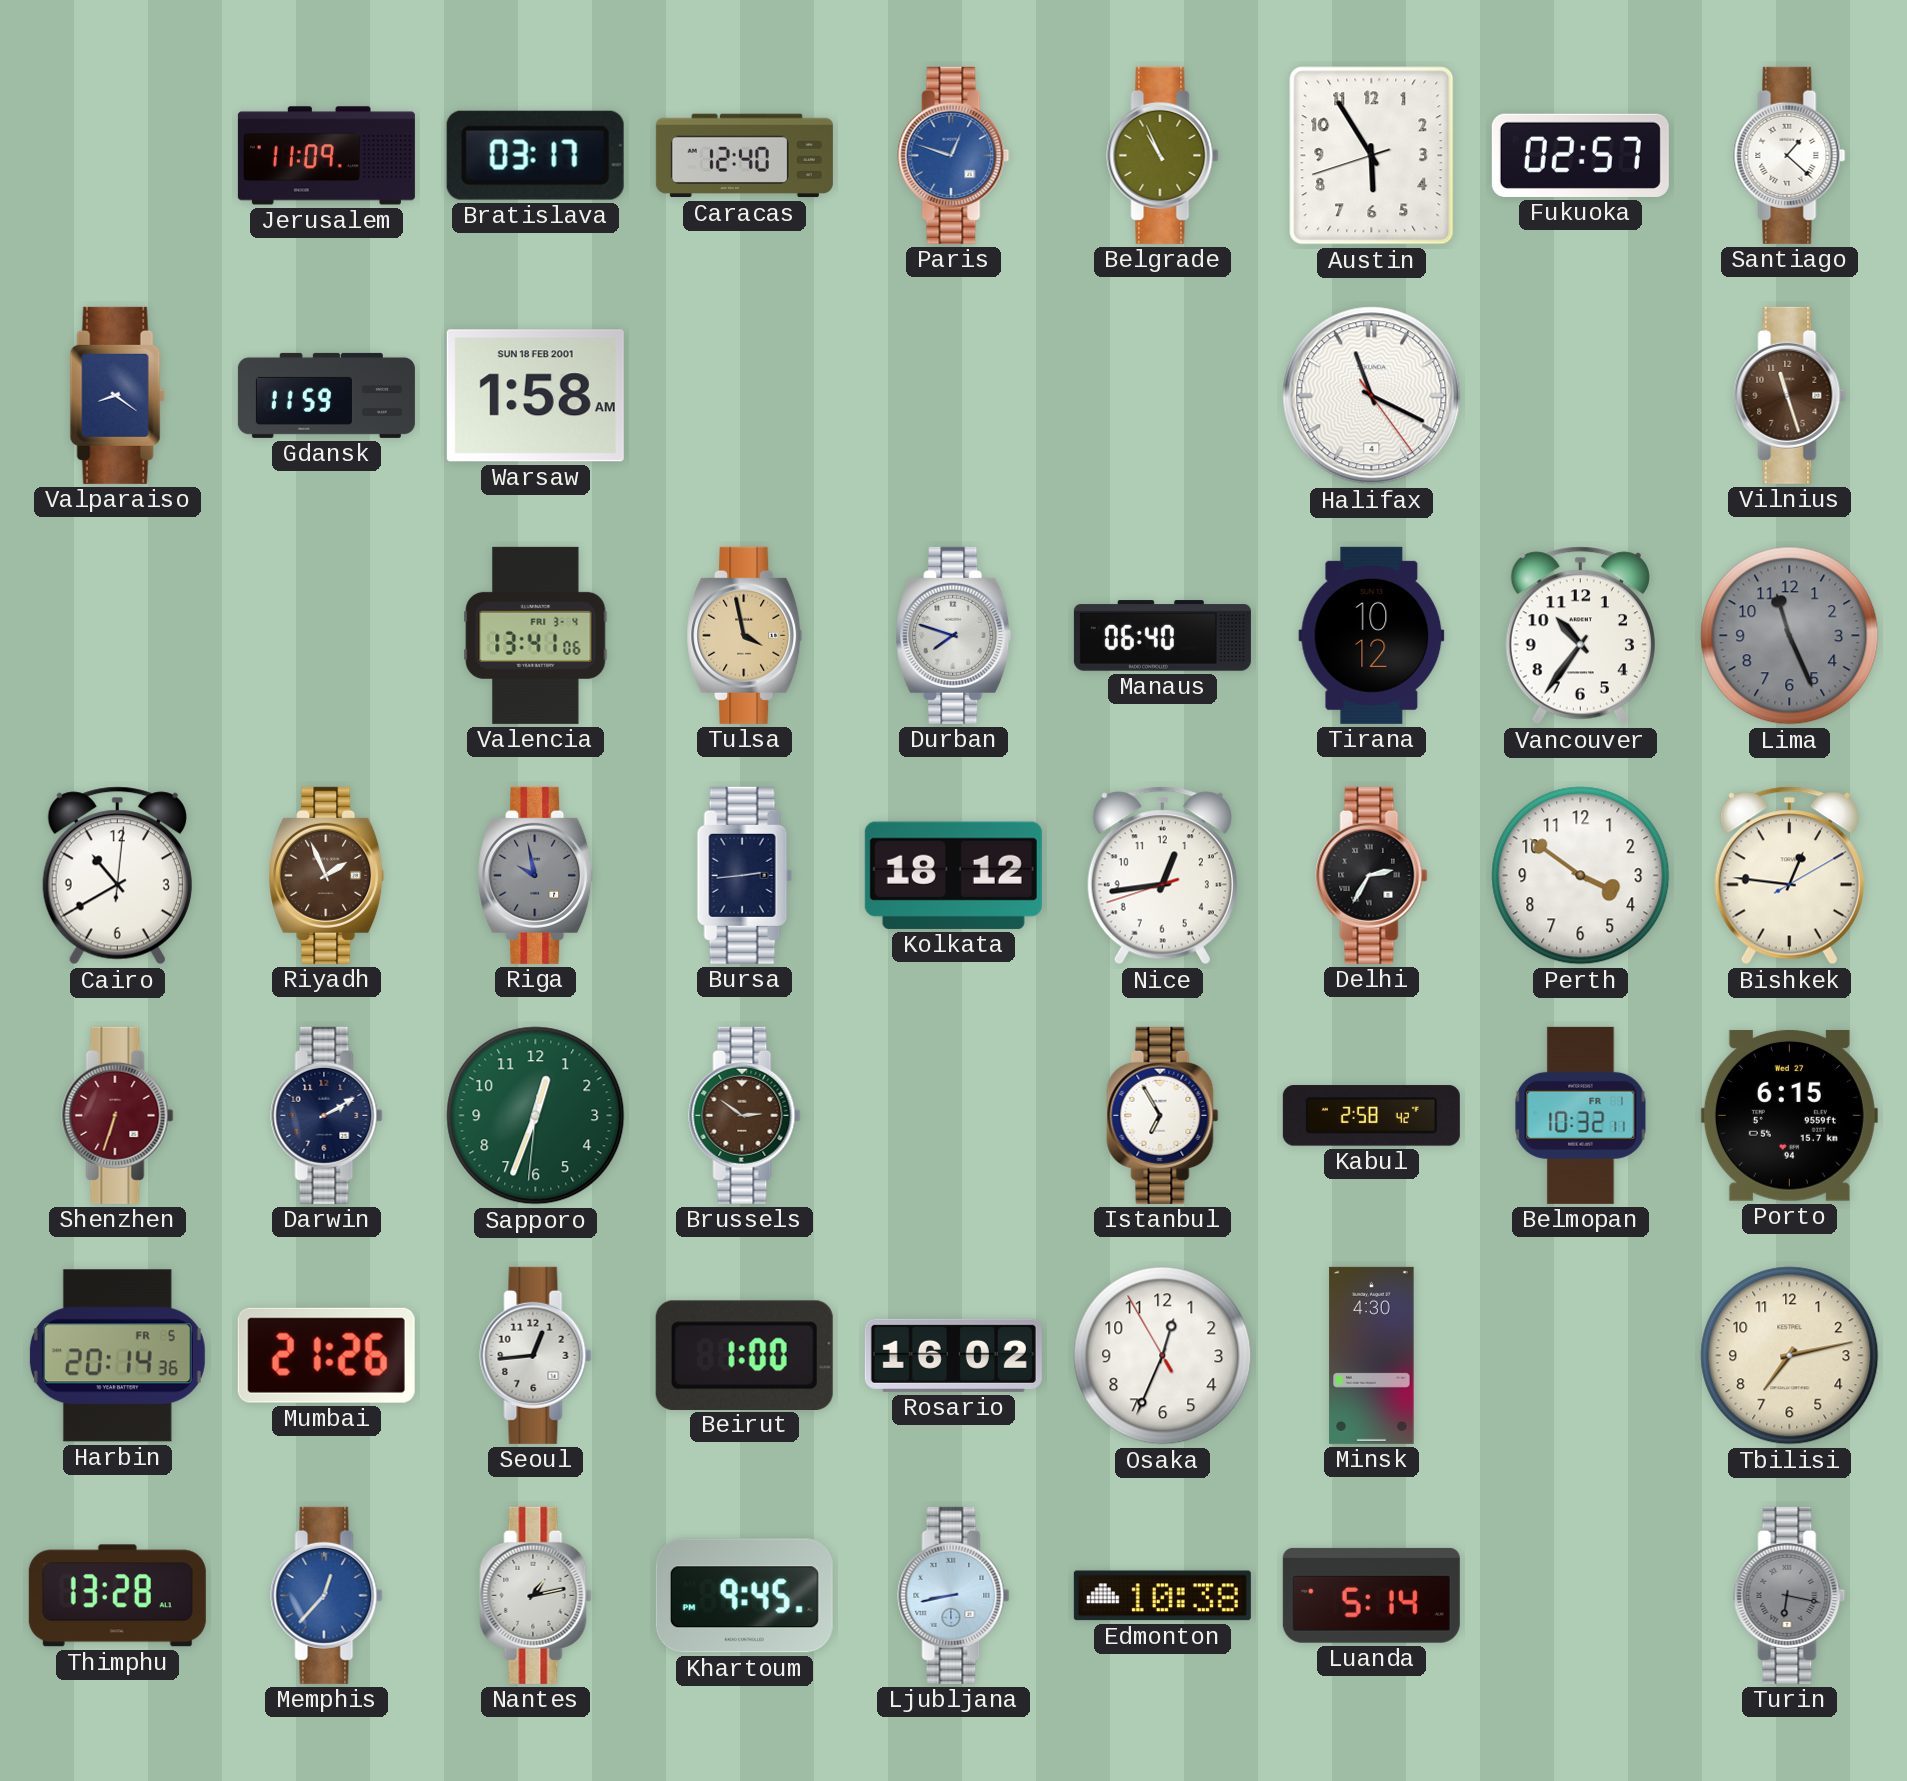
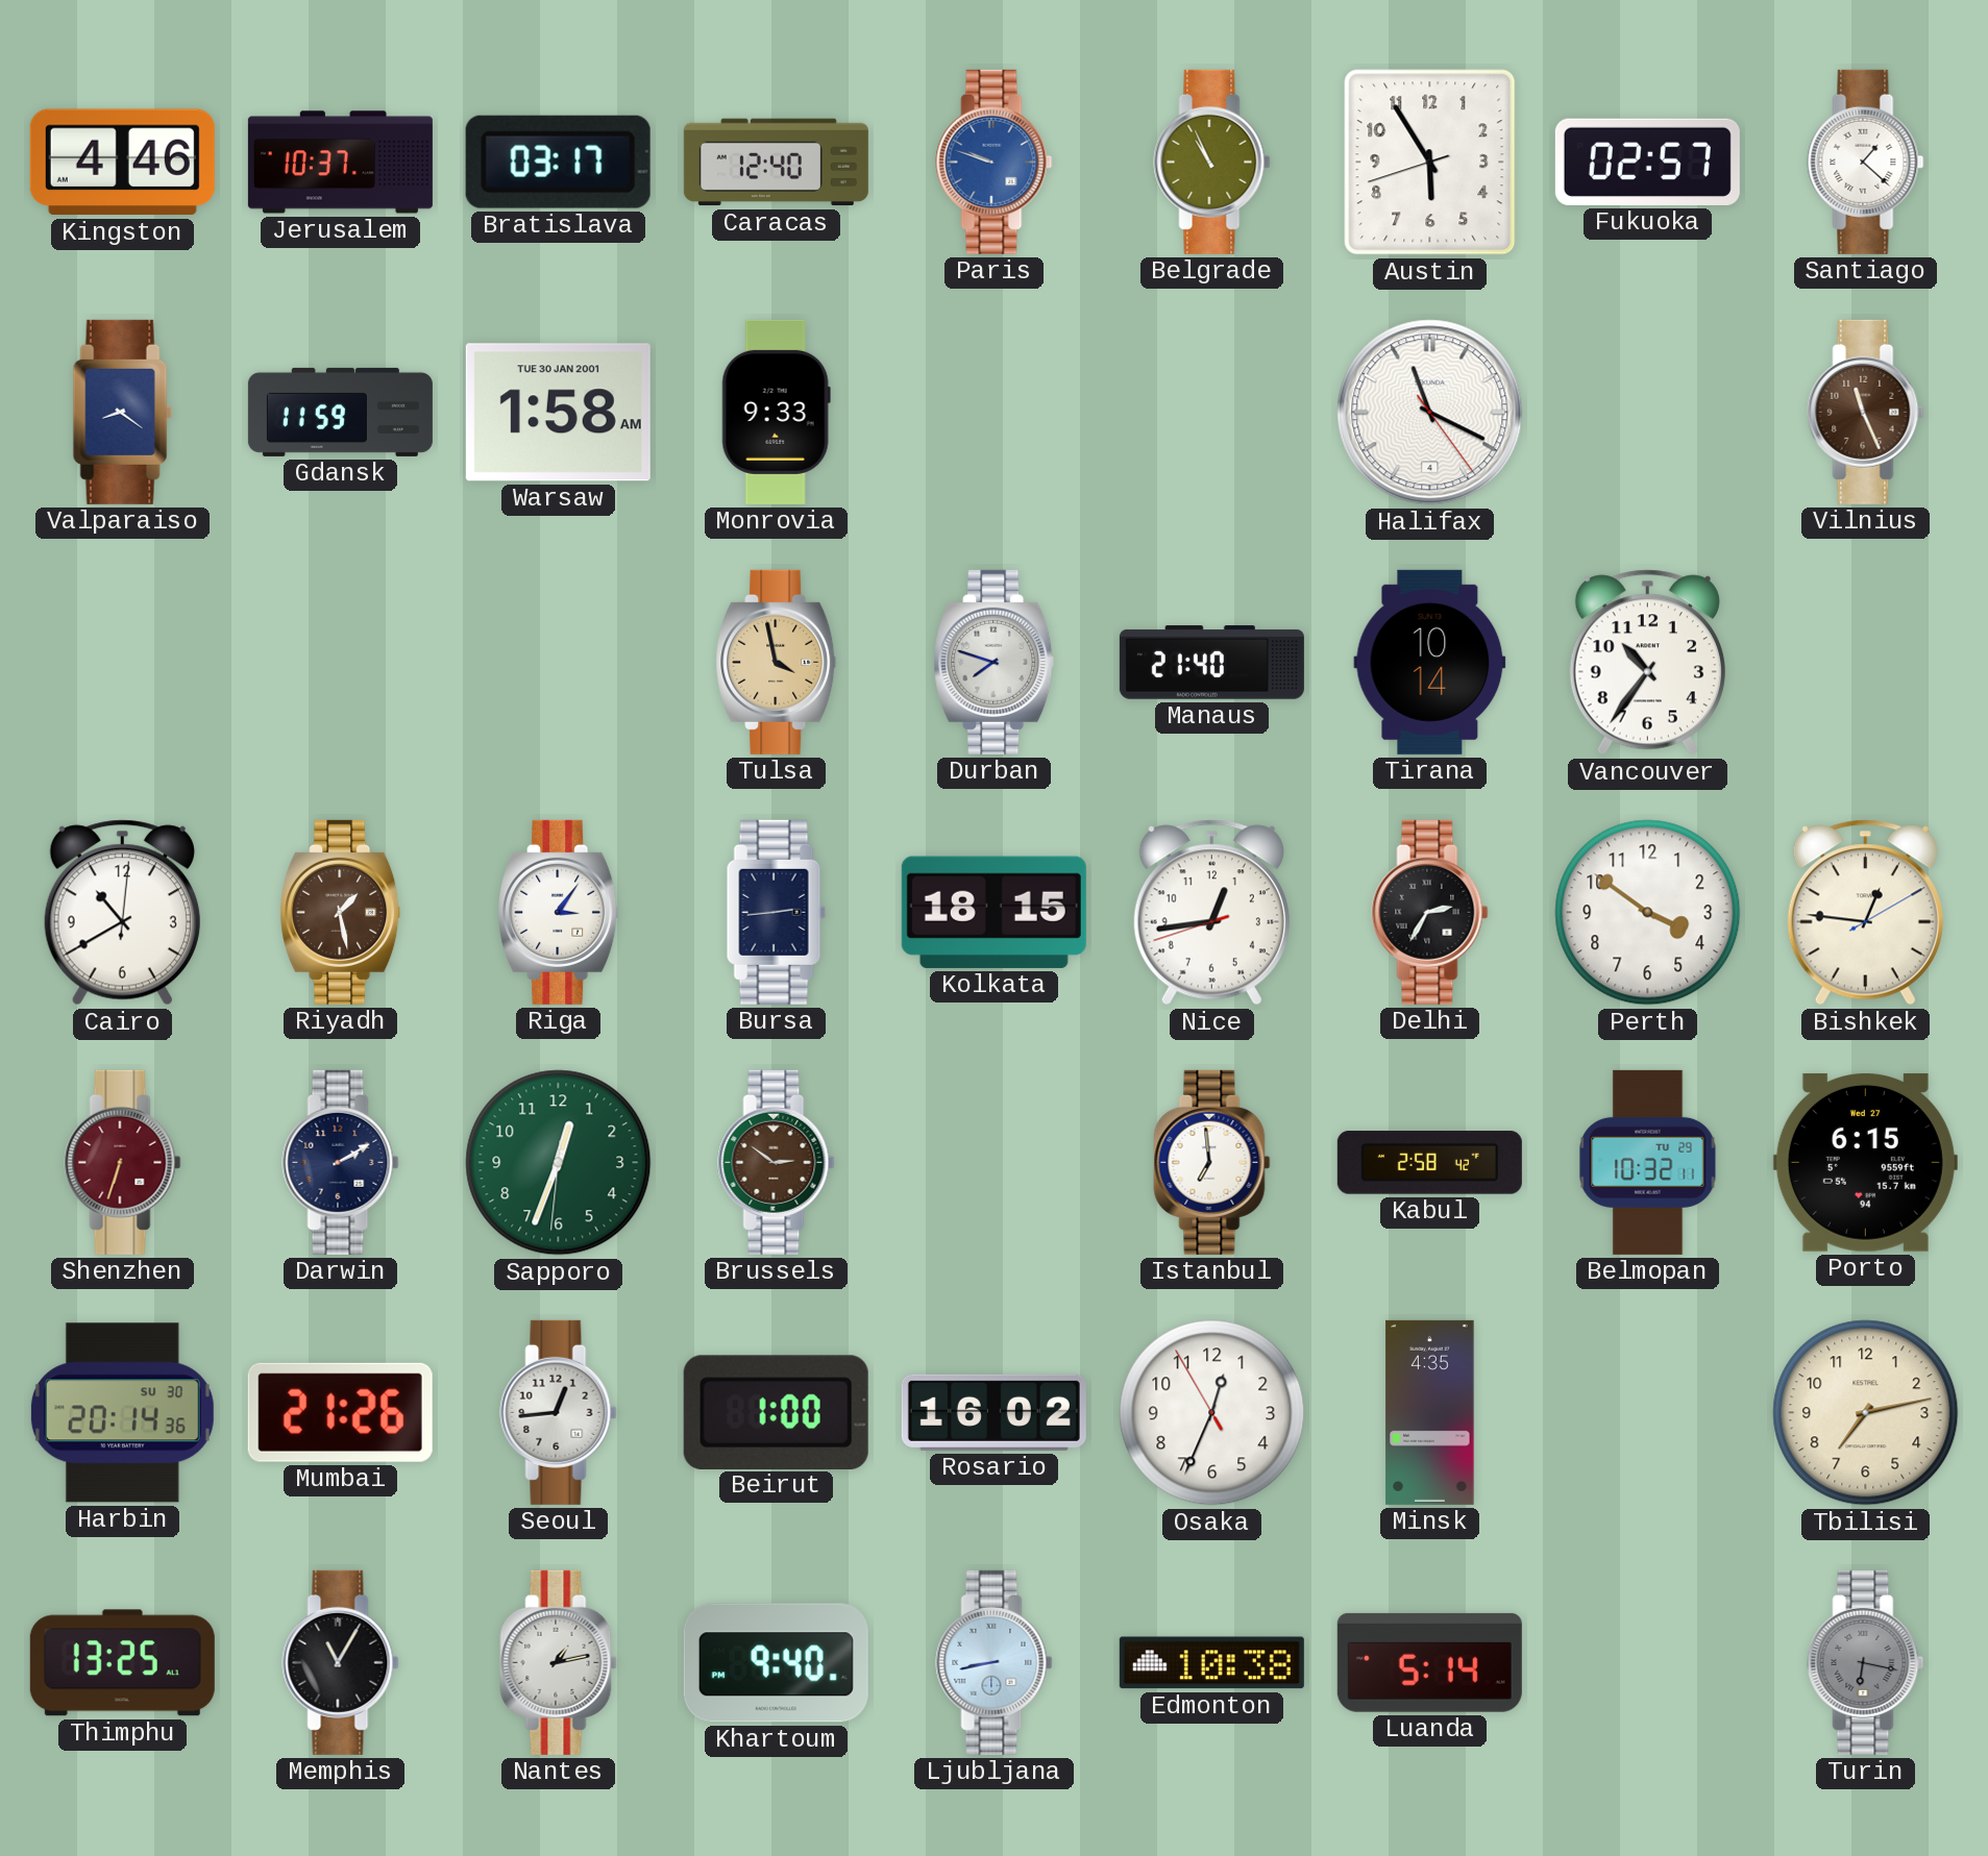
Kingston: none -> 4:46 (122, 163)
Jerusalem: 11:09 -> 10:37 (340, 163)
Paris: 12:48 -> 9:48 (995, 162)
Warsaw date: SUN 18 FEB 2001 -> TUE 30 JAN 2001 (558, 413)
Monrovia: none -> 9:33 (776, 412)
Vilnius: 11:27 -> 11:26 (1866, 412)
Valencia: 13:41 -> none (536, 635)
Manaus: 06:40 -> 21:40 (1211, 663)
Tirana: 10:12 -> 10:14 (1430, 662)
Lima: 11:26 -> none (1790, 636)
Riyadh: 1:56 -> 1:28 (341, 912)
Riga: 9:58 -> 3:06 (559, 912)
Riga dial: grey -> white (559, 912)
Kolkata: 18:12 -> 18:15 (993, 912)
Istanbul: 6:55 -> 6:59 (1212, 1162)
Belmopan date: FR 1 -> TU 29 (1648, 1162)
Harbin date: FR 5 -> SU 30 (122, 1413)
Minsk: 4:30 -> 4:35 (1430, 1412)
Thimphu: 13:28 -> 13:25 (122, 1663)
Memphis: 12:37 -> 11:05 (341, 1662)
Memphis dial: blue -> black (341, 1662)
Khartoum: 9:45 -> 9:40 (776, 1663)
